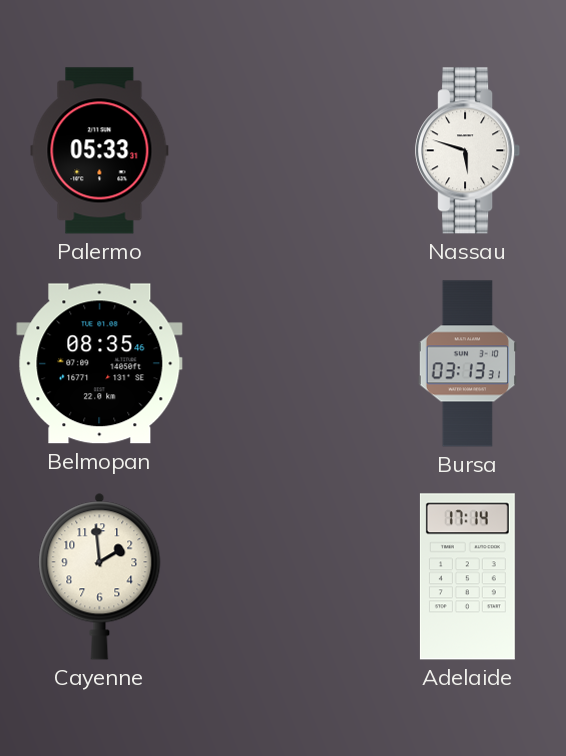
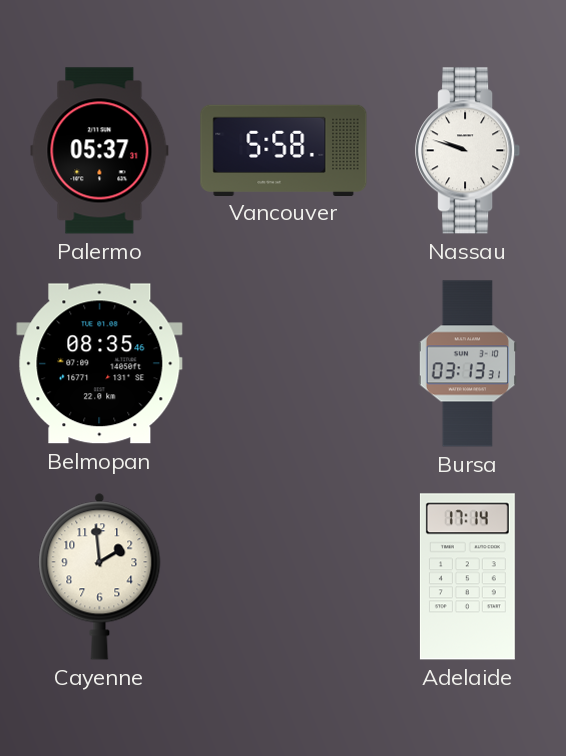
Palermo: 05:33 -> 05:37 (100, 151)
Vancouver: none -> 5:58 (284, 150)
Nassau: 5:48 -> 9:48 (468, 151)
